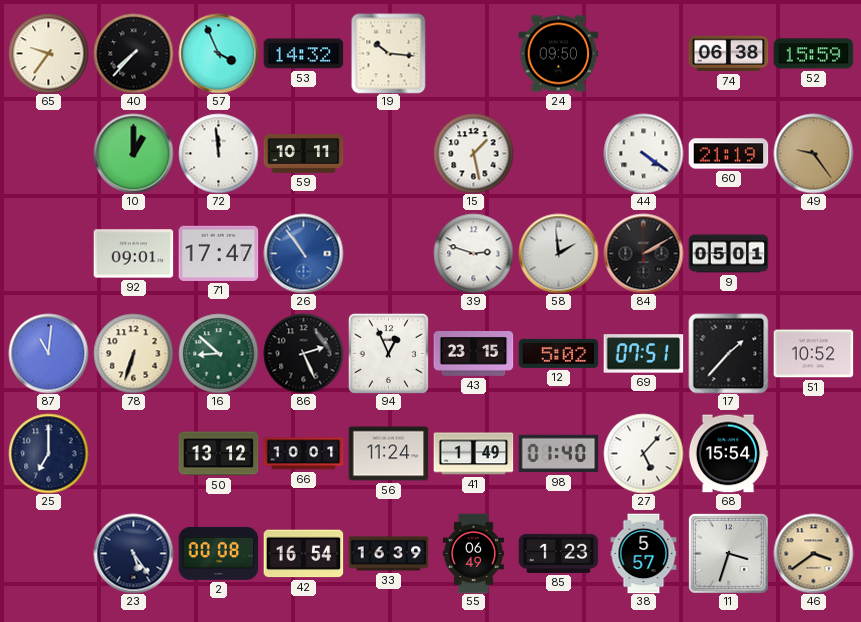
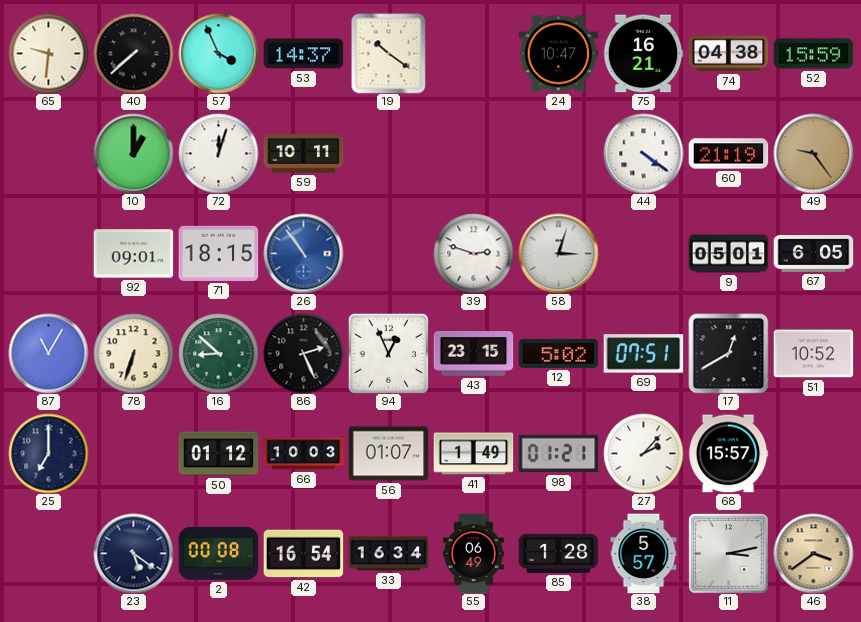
65: 9:36 -> 9:31 (48, 53)
40: 7:37 -> 7:38 (133, 53)
53: 14:32 -> 14:37 (303, 54)
19: 10:16 -> 10:21 (389, 53)
24: 09:50 -> 10:47 (558, 54)
75: none -> 16:21 (643, 54)
74: 06:38 -> 04:38 (728, 54)
72: 11:59 -> 12:03 (218, 153)
15: 1:28 -> none (473, 153)
71: 17:47 -> 18:15 (218, 253)
58: 1:59 -> 3:03 (558, 253)
84: 2:10 -> none (643, 253)
67: none -> 6:05 (813, 254)
87: 11:01 -> 11:05 (48, 353)
17: 1:37 -> 12:40 (728, 353)
50: 13:12 -> 01:12 (218, 454)
66: 10:01 -> 10:03 (303, 454)
56: 11:24 -> 01:07 (388, 454)
98: 01:40 -> 01:21 (558, 454)
27: 5:07 -> 2:07 (643, 453)
68: 15:54 -> 15:57 (728, 454)
23: 5:24 -> 5:21 (133, 553)
33: 16:39 -> 16:34 (388, 554)
85: 1:23 -> 1:28 (558, 553)
11: 3:33 -> 3:13 (728, 553)
